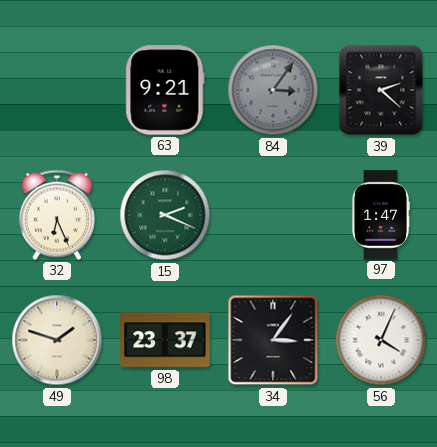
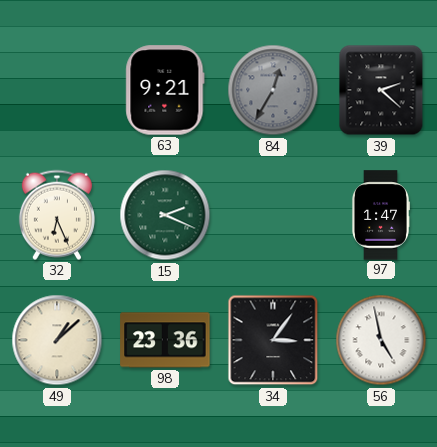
84: 3:06 -> 12:35 (273, 90)
49: 1:48 -> 1:08 (57, 340)
98: 23:37 -> 23:36 (165, 340)
56: 4:04 -> 4:58 (381, 340)
